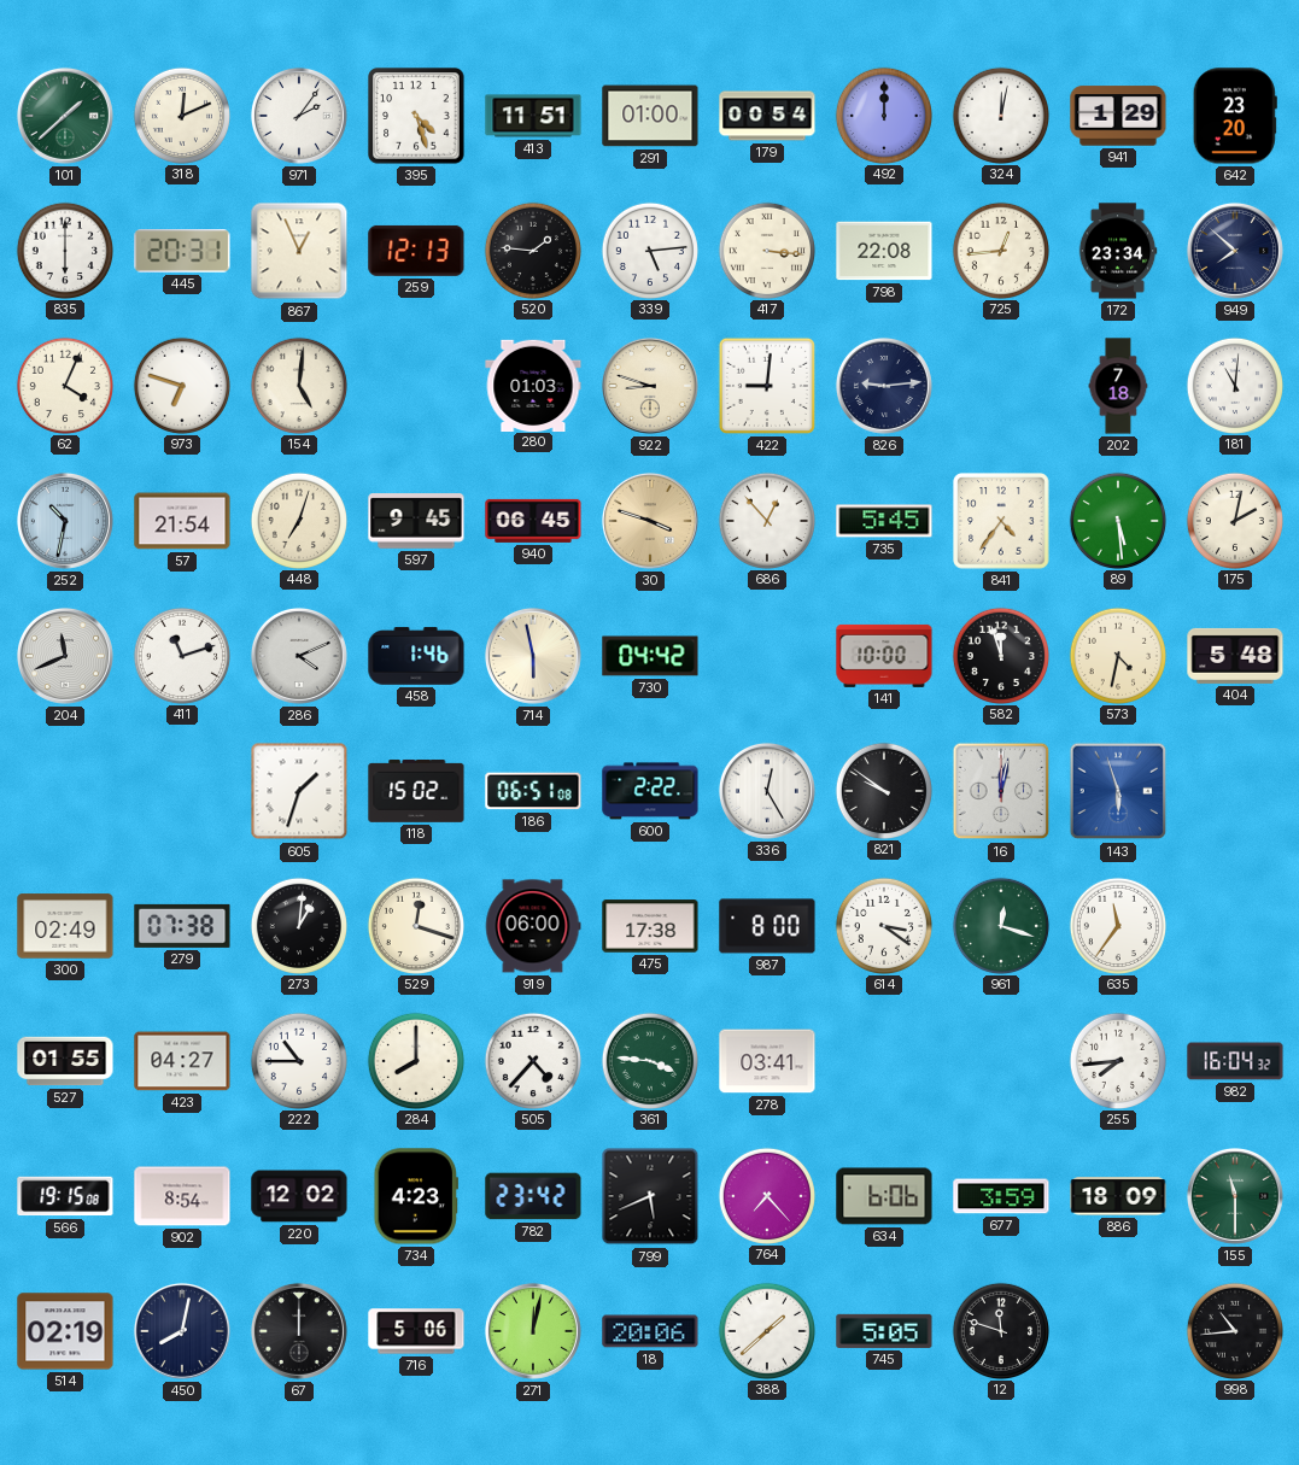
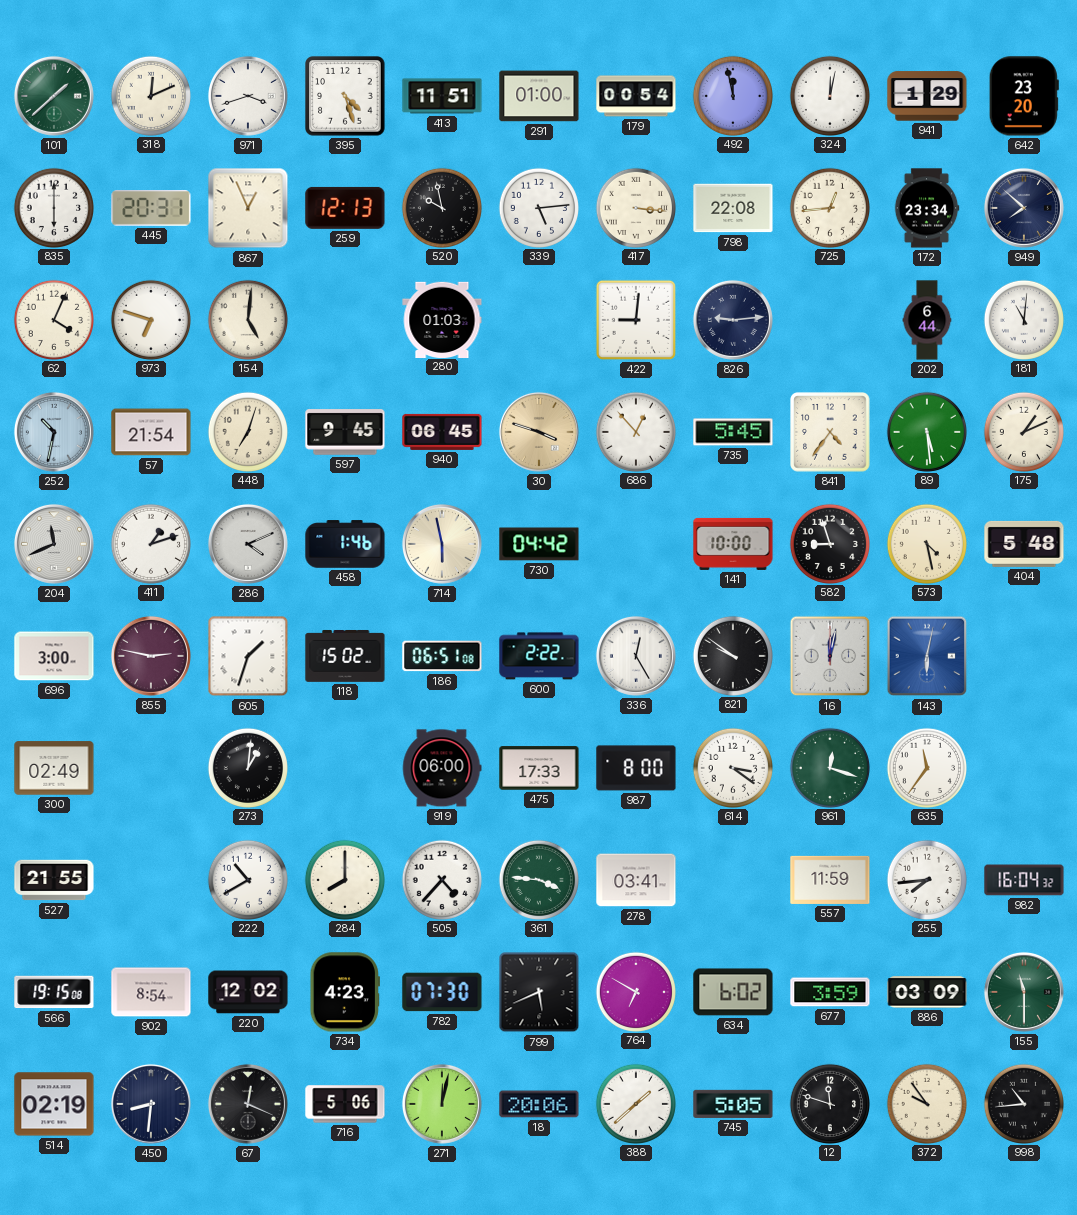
971: 2:06 -> 3:42 (248, 96)
492: 12:00 -> 11:58 (732, 95)
520: 1:46 -> 9:58 (441, 207)
922: 8:48 -> none (650, 386)
202: 7:18 -> 6:44 (927, 320)
175: 2:02 -> 1:11 (1023, 431)
411: 11:12 -> 1:12 (150, 543)
582: 11:57 -> 8:57 (829, 543)
573: 4:32 -> 4:28 (926, 543)
696: none -> 3:00 (54, 656)
855: none -> 2:47 (151, 656)
143: 5:57 -> 6:02 (927, 656)
279: 07:38 -> none (182, 926)
529: 12:18 -> none (415, 925)
475: 17:38 -> 17:33 (539, 768)
527: 01:55 -> 21:55 (54, 880)
423: 04:27 -> none (182, 1061)
222: 10:45 -> 10:40 (247, 879)
557: none -> 11:59 (830, 880)
782: 23:42 -> 07:30 (442, 992)
764: 7:23 -> 6:50 (635, 991)
634: 6:06 -> 6:02 (733, 992)
886: 18:09 -> 03:09 (927, 992)
450: 8:02 -> 8:31 (151, 1104)
67: 12:00 -> 12:19 (248, 1104)
372: none -> 9:54 (926, 1103)
